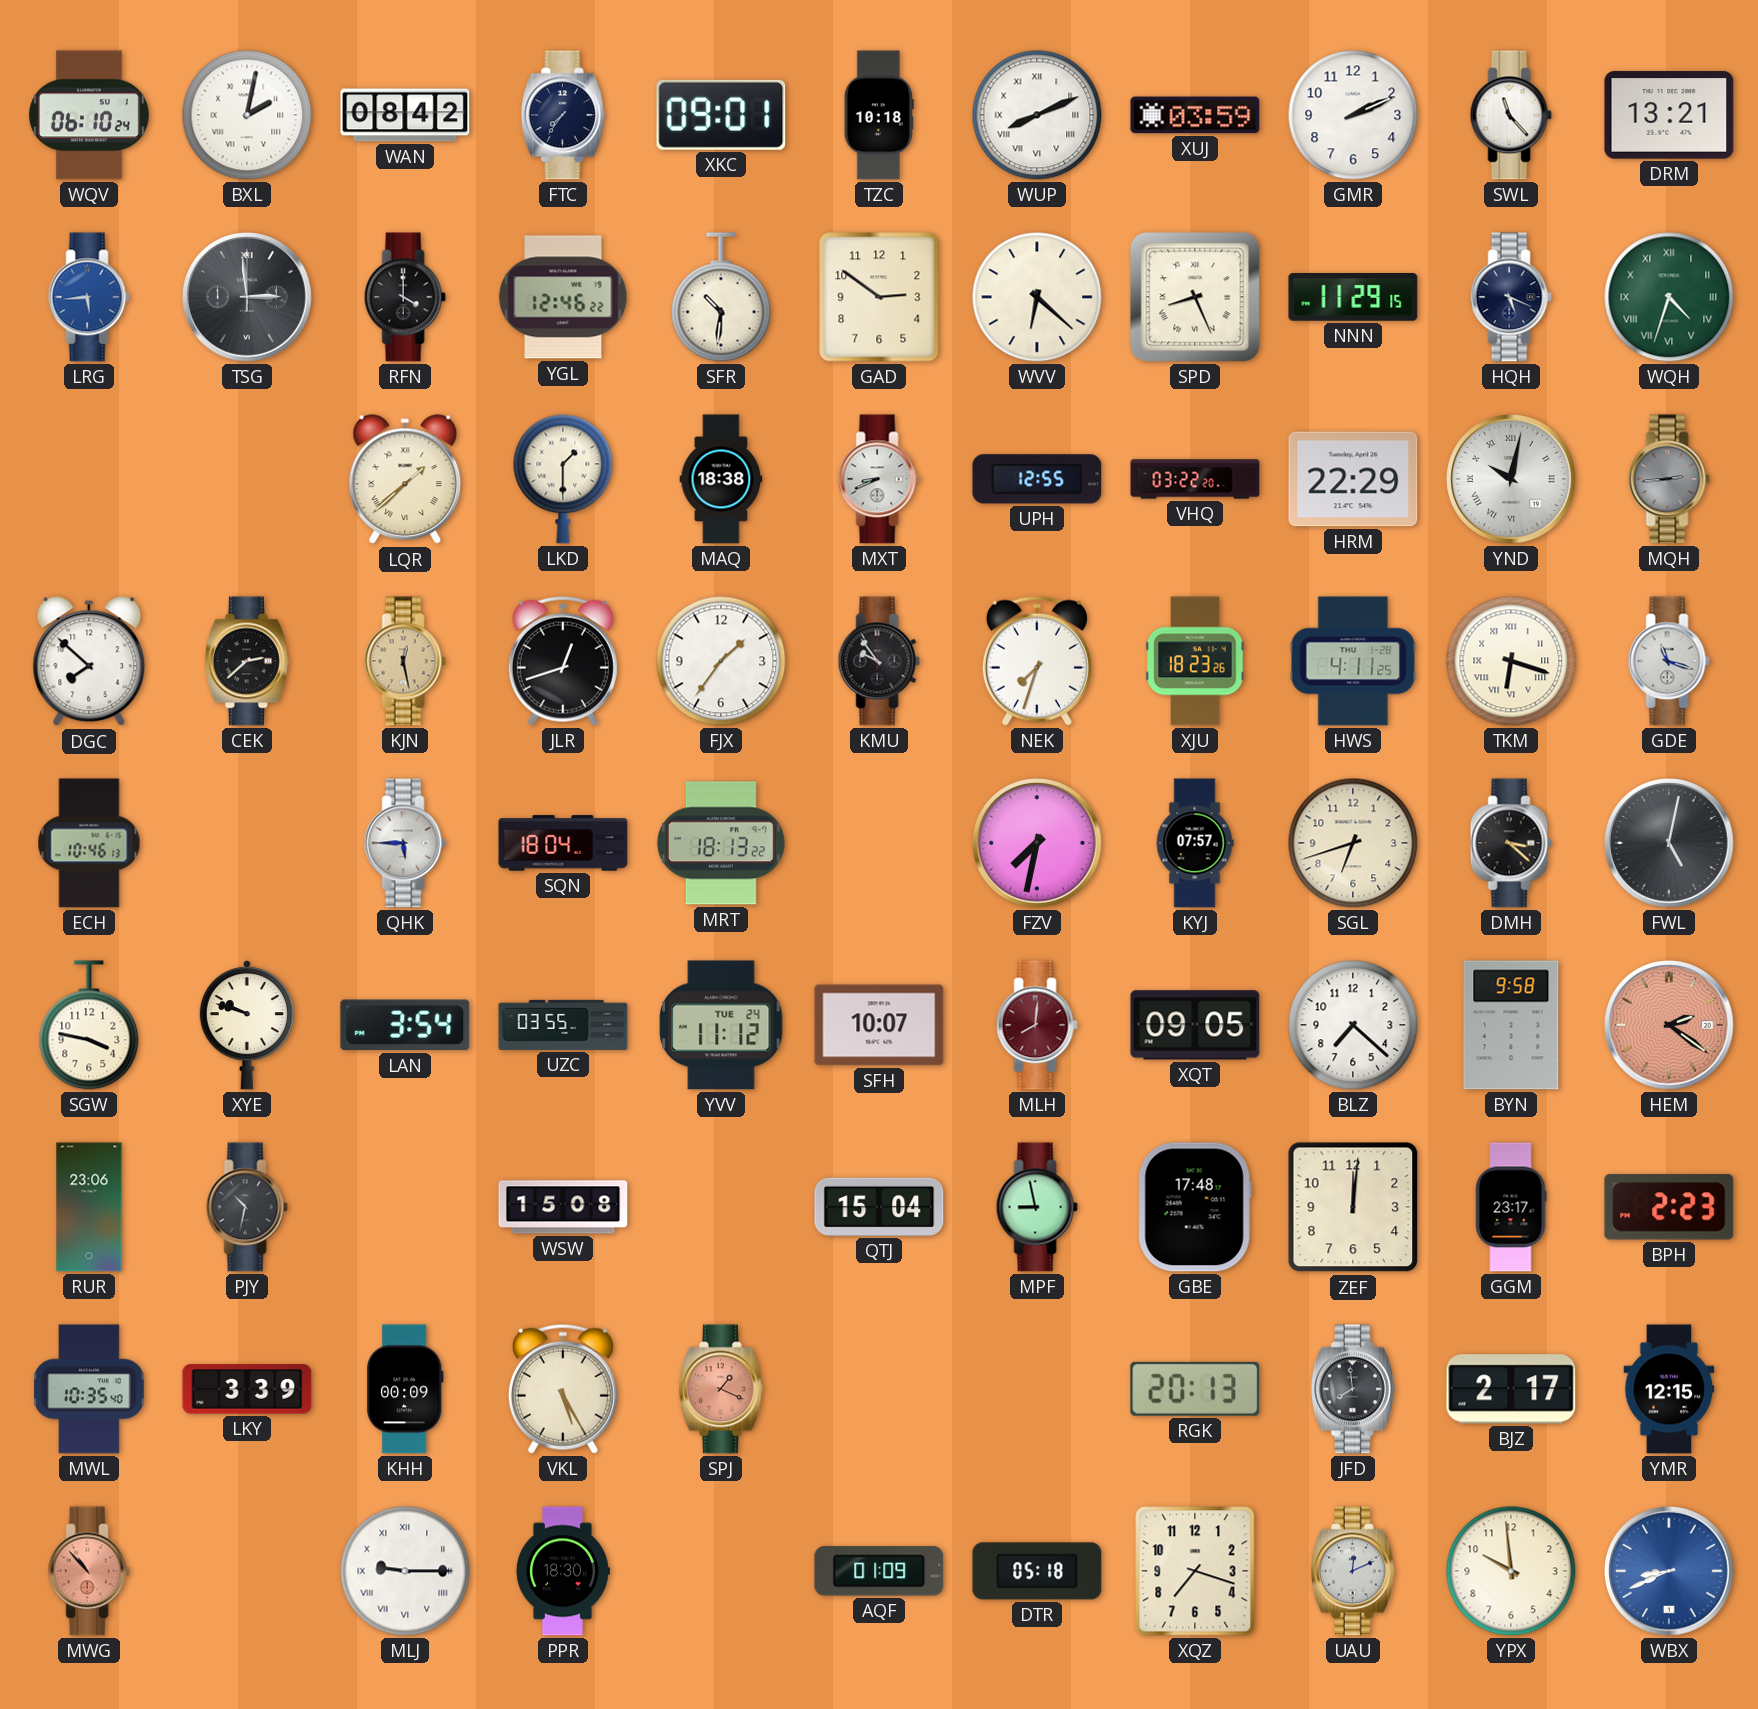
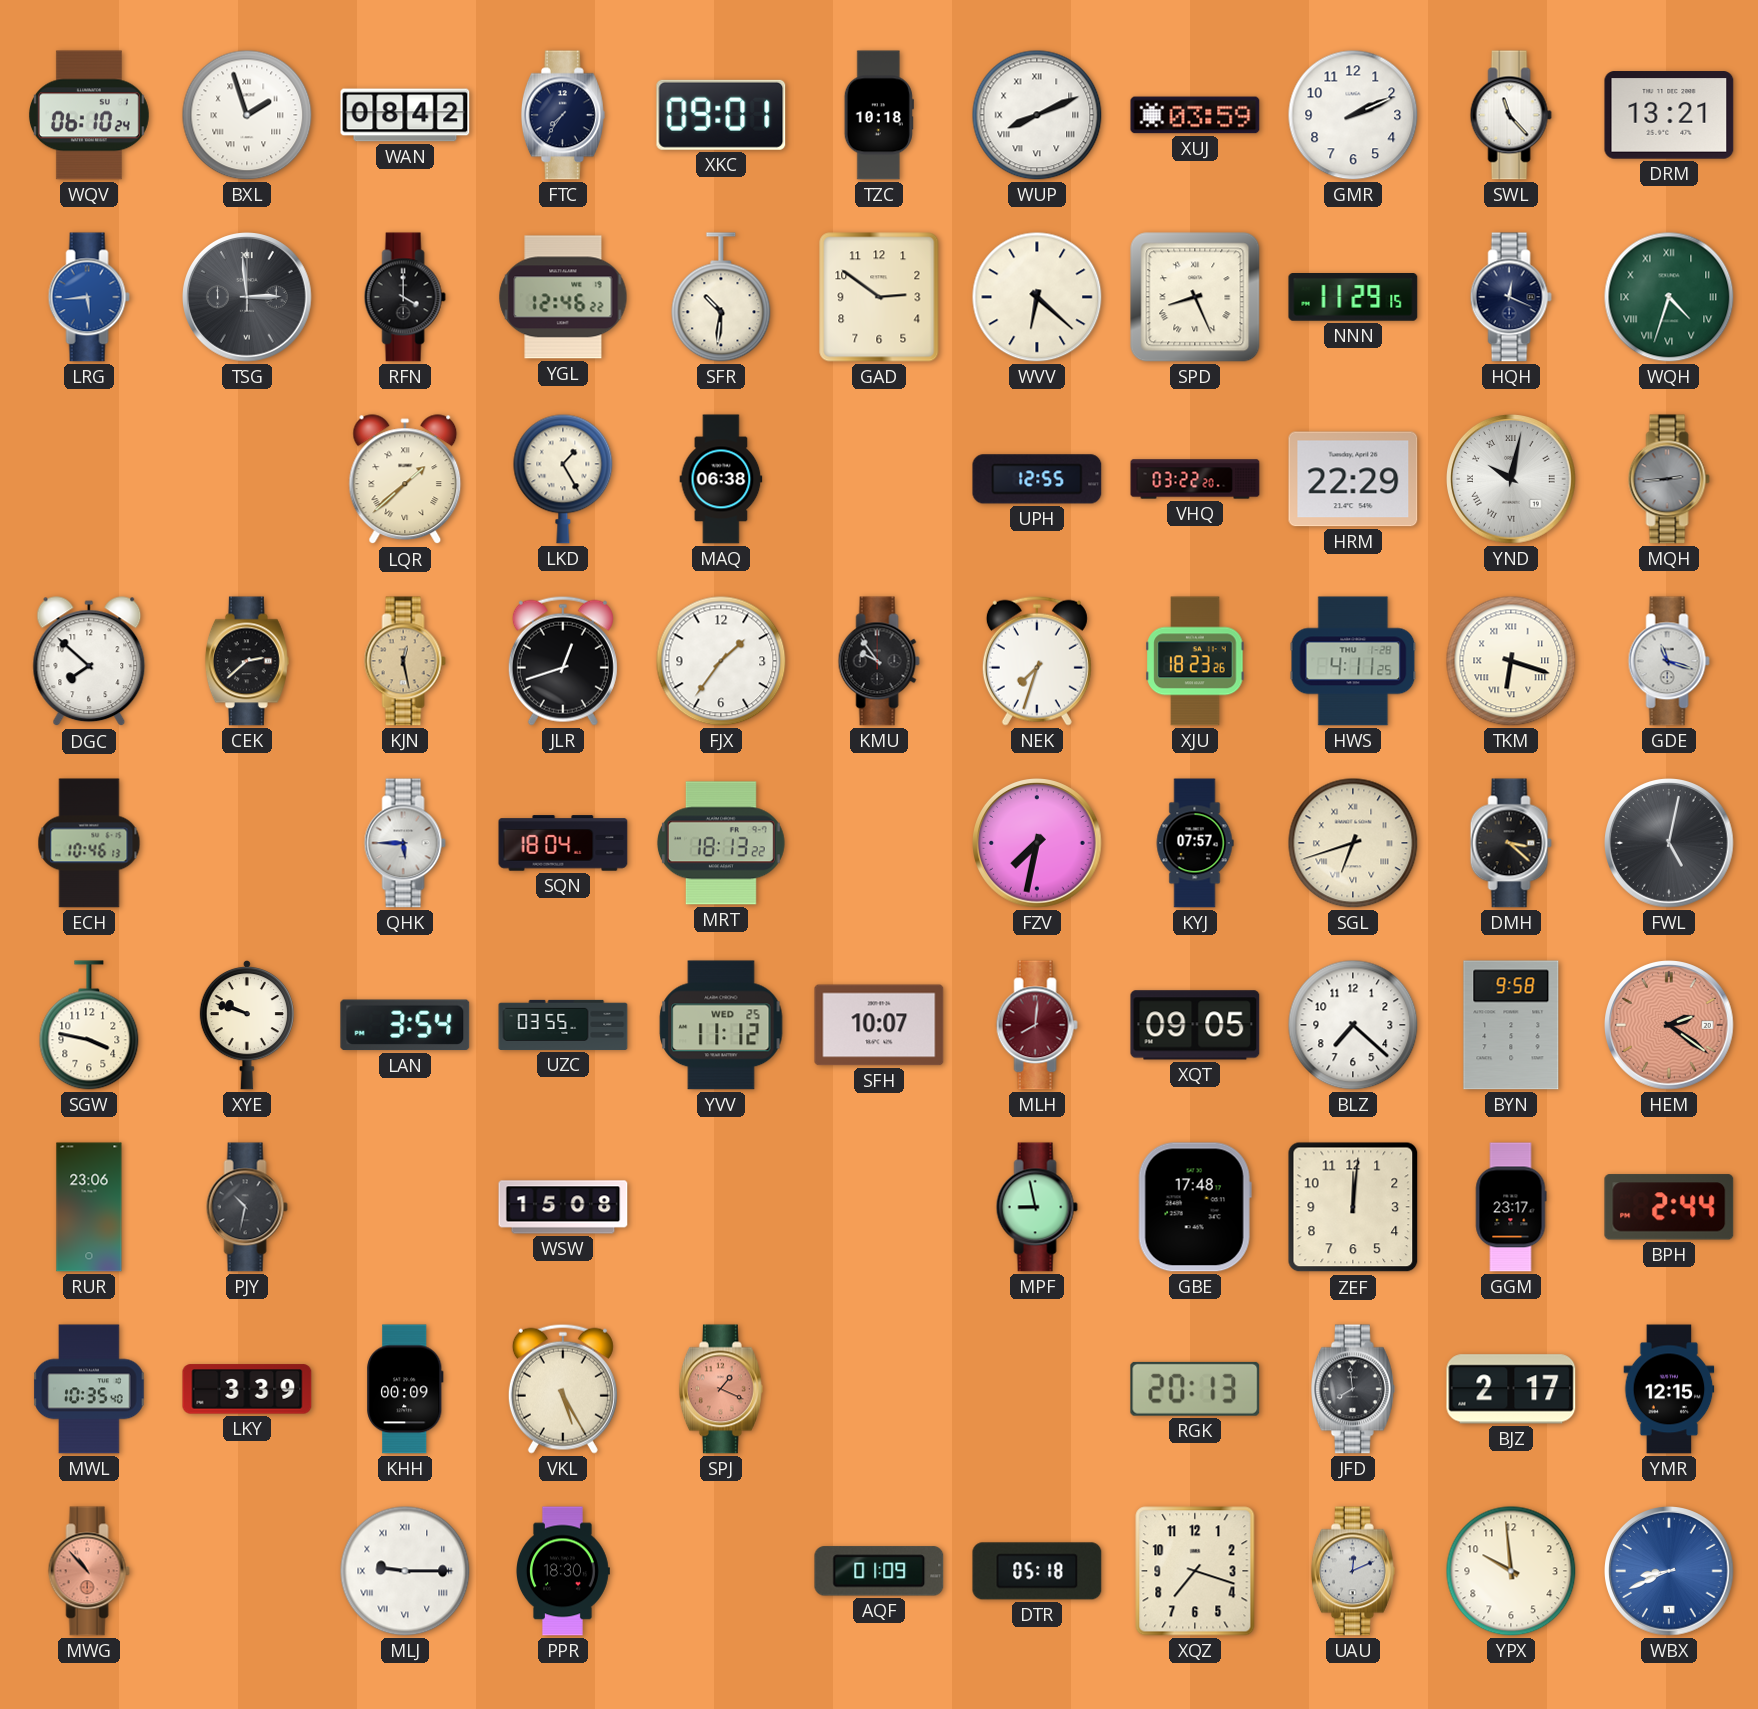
BXL: 2:02 -> 1:57 (247, 115)
HQH: 5:19 -> 12:19 (1511, 297)
LKD: 1:30 -> 1:25 (563, 479)
MAQ: 18:38 -> 06:38 (721, 479)
MXT: 8:41 -> none (879, 479)
SGL numerals: Arabic -> Roman (1353, 843)
YVV date: TUE 24 -> WED 25 (721, 1025)
QTJ: 15:04 -> none (879, 1207)
BPH: 2:23 -> 2:44 (1669, 1207)
